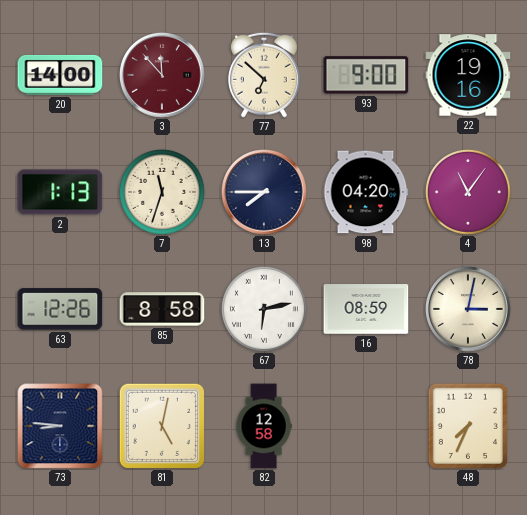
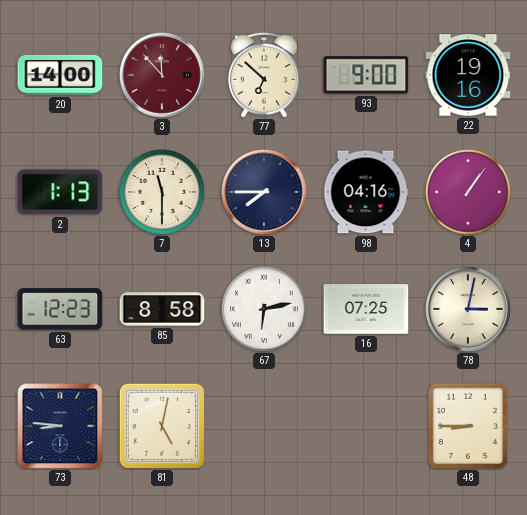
7: 11:33 -> 11:30 (162, 192)
98: 04:20 -> 04:16 (366, 192)
4: 11:06 -> 1:06 (468, 192)
63: 12:26 -> 12:23 (60, 309)
16: 08:59 -> 07:25 (366, 309)
82: 12:58 -> none (264, 426)
48: 7:34 -> 8:45 (468, 426)
